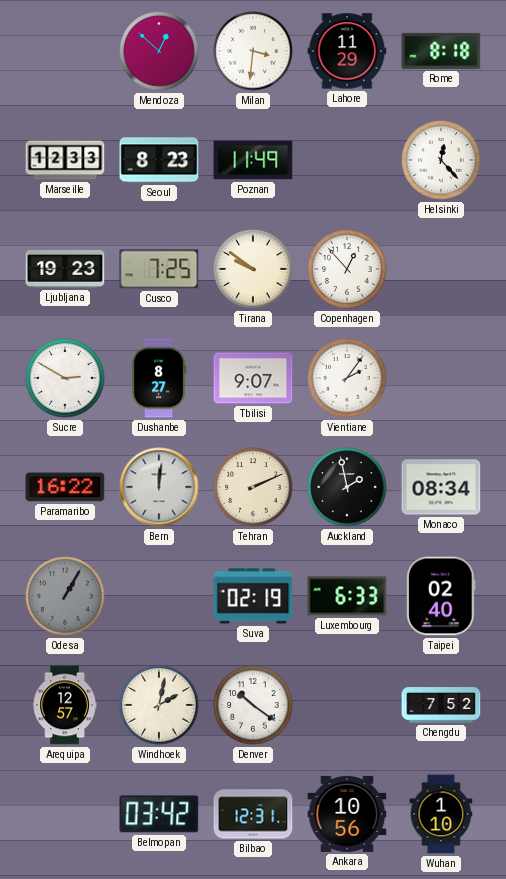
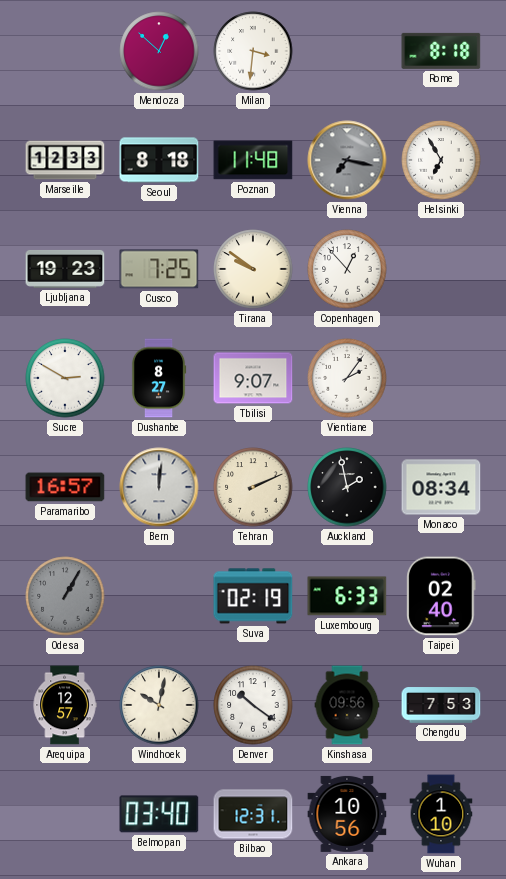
Lahore: 11:29 -> none (347, 51)
Seoul: 8:23 -> 8:18 (159, 160)
Poznan: 11:49 -> 11:48 (253, 160)
Vienna: none -> 7:17 (347, 160)
Helsinki: 12:23 -> 6:55 (441, 160)
Paramaribo: 16:22 -> 16:57 (65, 487)
Windhoek: 2:02 -> 10:02 (159, 705)
Kinshasa: none -> 09:56 (347, 705)
Chengdu: 7:52 -> 7:53 (441, 705)
Belmopan: 03:42 -> 03:40 (159, 814)
